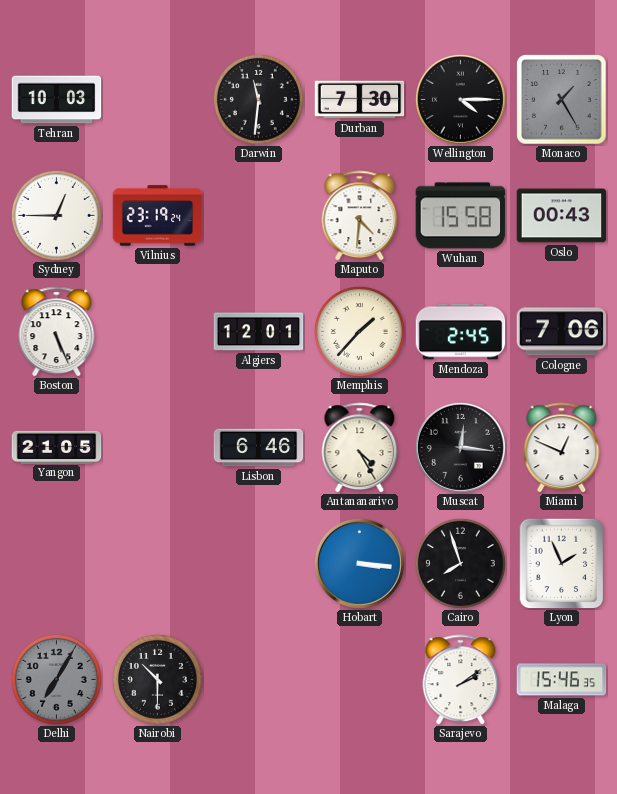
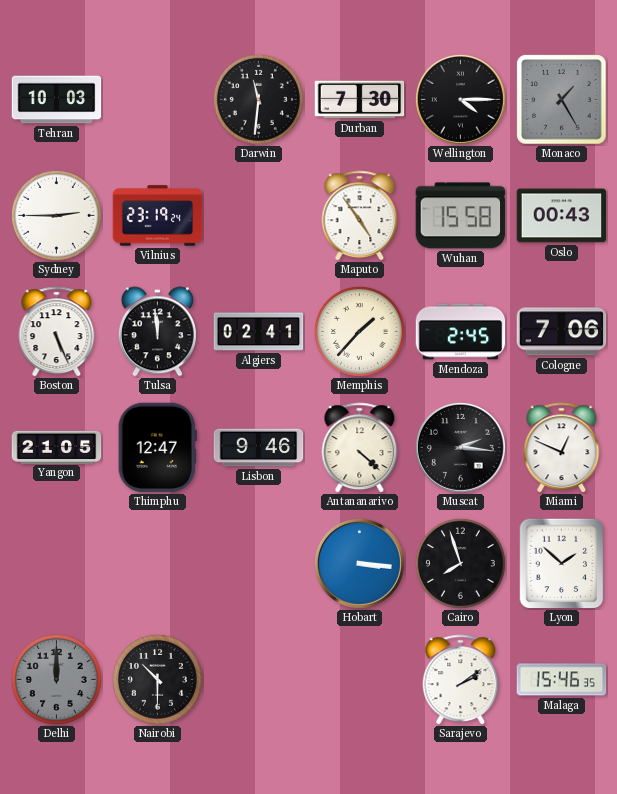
Sydney: 12:45 -> 2:45 (56, 215)
Maputo: 4:31 -> 4:54 (360, 216)
Tulsa: none -> 11:59 (157, 332)
Algiers: 12:01 -> 02:41 (259, 332)
Thimphu: none -> 12:47 (157, 448)
Lisbon: 6:46 -> 9:46 (259, 448)
Antananarivo: 4:25 -> 4:22 (360, 448)
Muscat: 12:16 -> 2:16 (460, 447)
Lyon: 1:56 -> 1:52 (562, 564)
Delhi: 7:05 -> 12:00 (56, 679)
